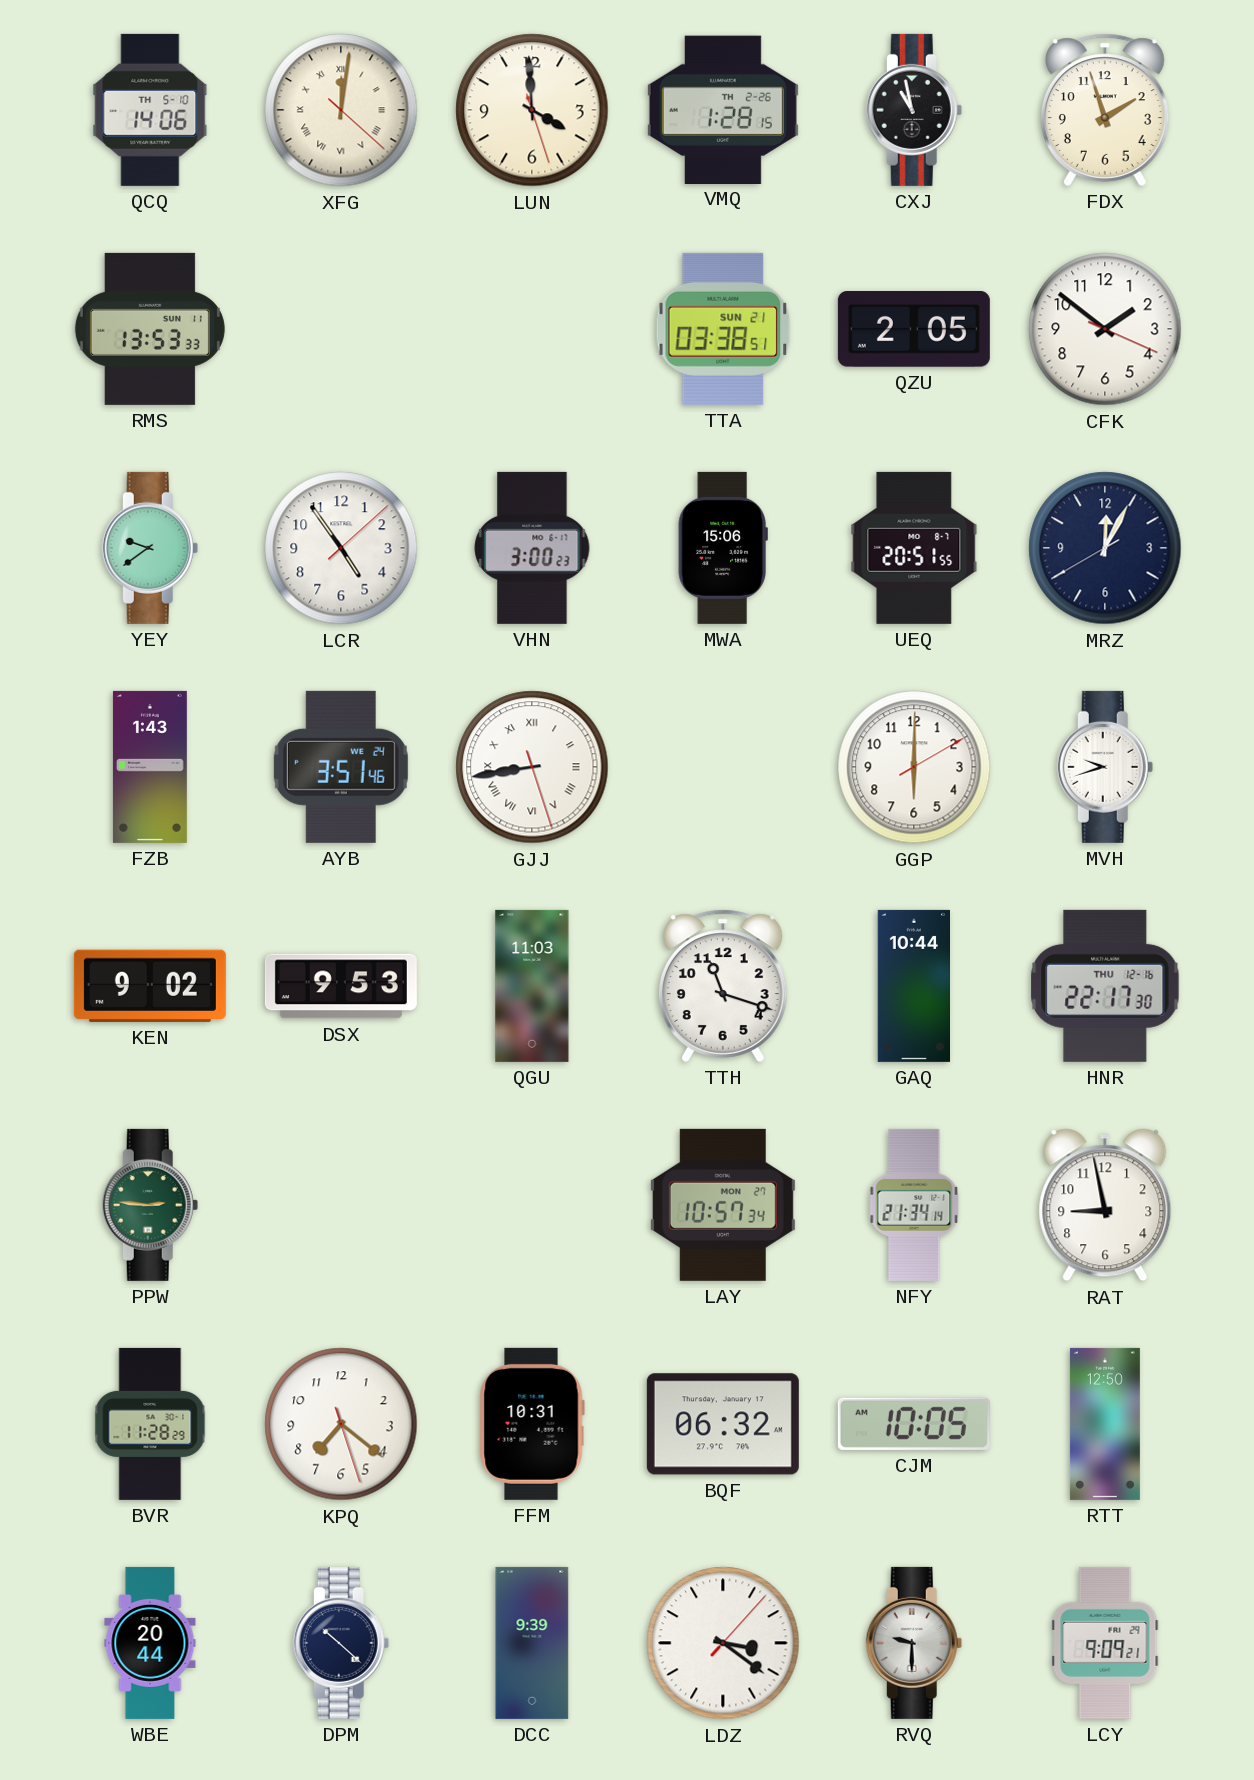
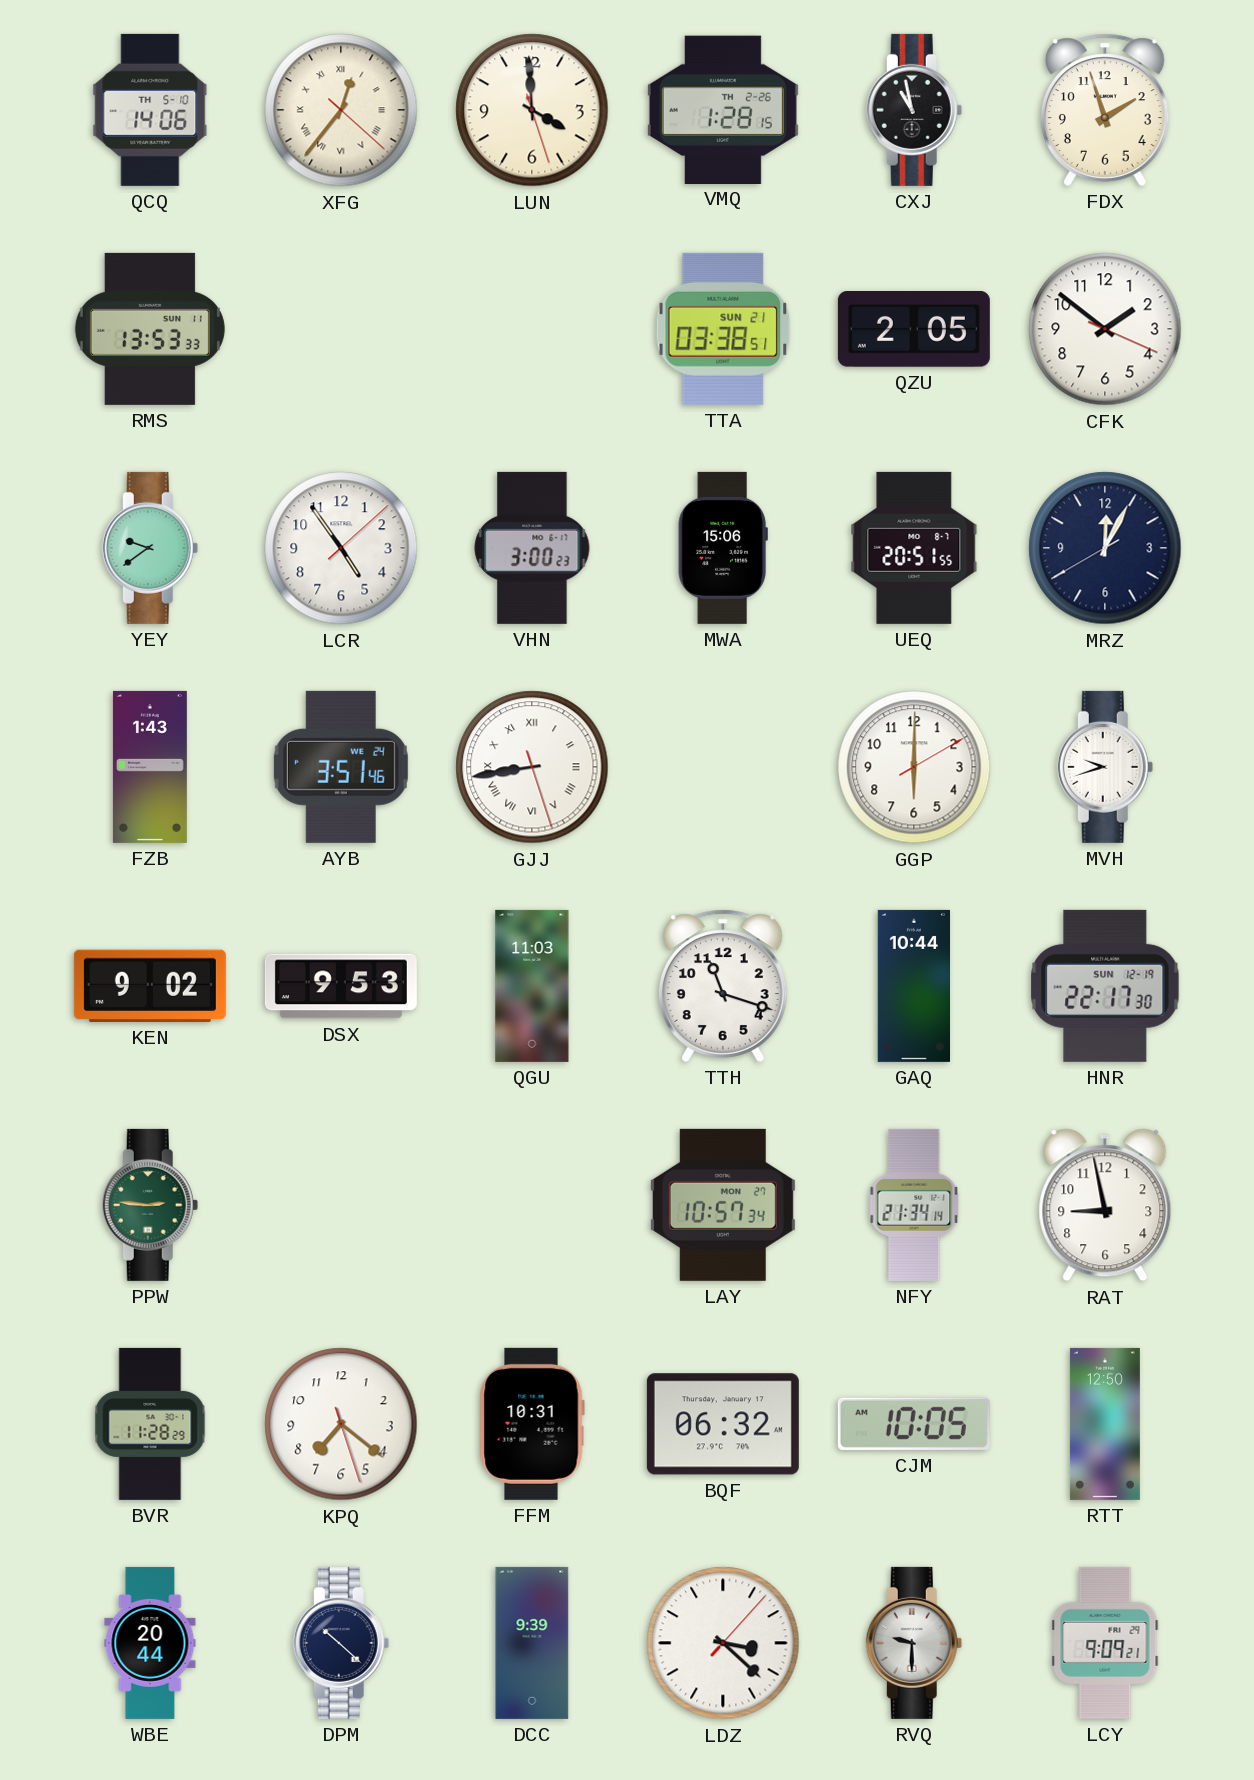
XFG: 12:01 -> 12:36 (341, 110)
HNR date: THU 12-16 -> SUN 12-19 (1105, 986)
LDZ: 3:21 -> 3:22 (723, 1643)
